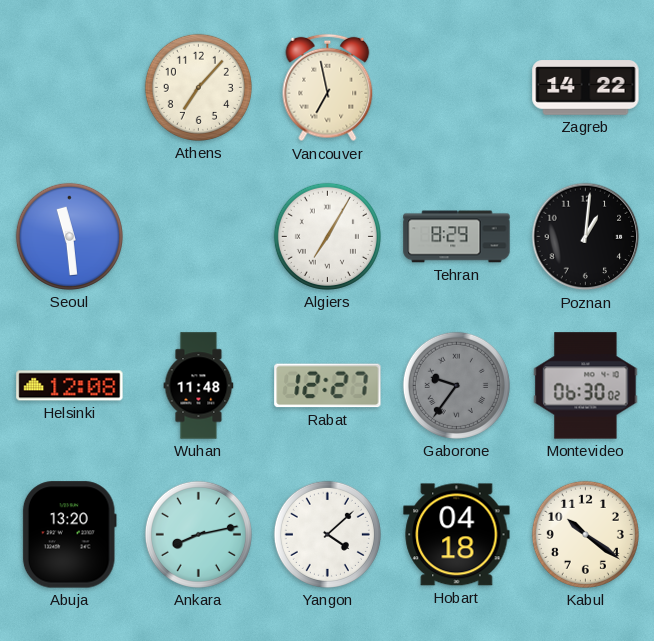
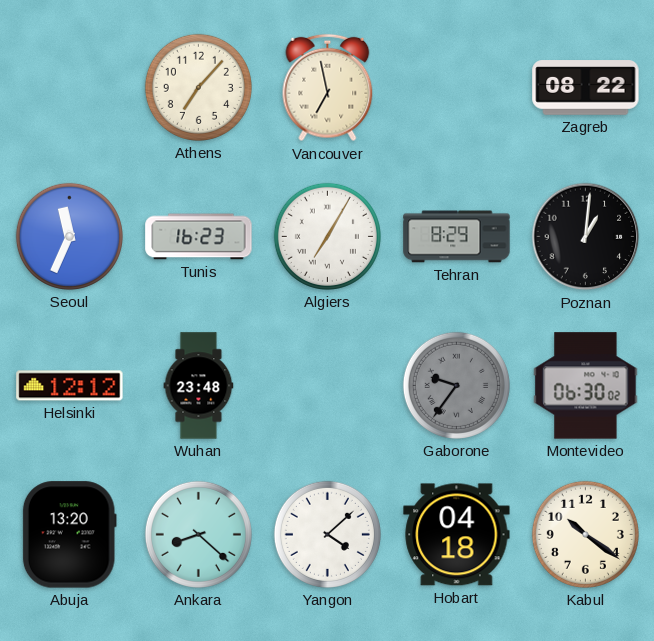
Zagreb: 14:22 -> 08:22 (586, 88)
Seoul: 11:29 -> 11:34 (69, 236)
Tunis: none -> 16:23 (199, 237)
Helsinki: 12:08 -> 12:12 (70, 386)
Wuhan: 11:48 -> 23:48 (199, 386)
Rabat: 12:27 -> none (328, 386)
Ankara: 8:13 -> 8:22 (198, 534)
